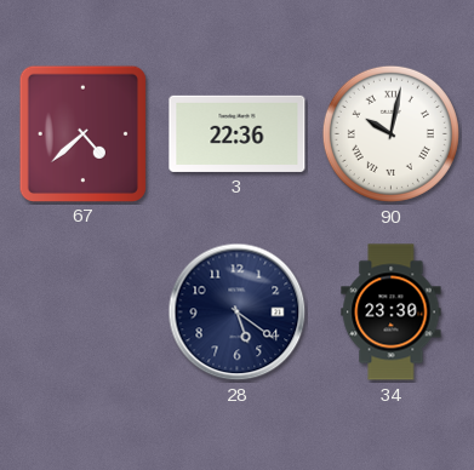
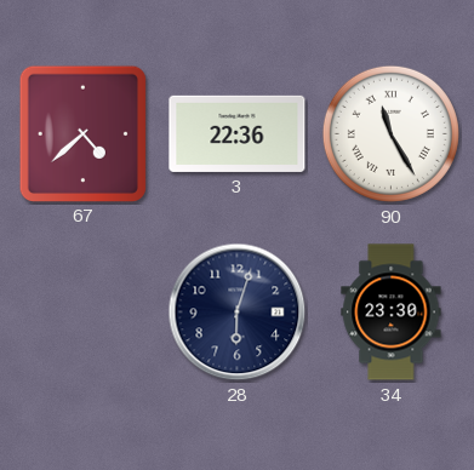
90: 10:02 -> 11:25 (390, 133)
28: 5:21 -> 6:03 (238, 313)
